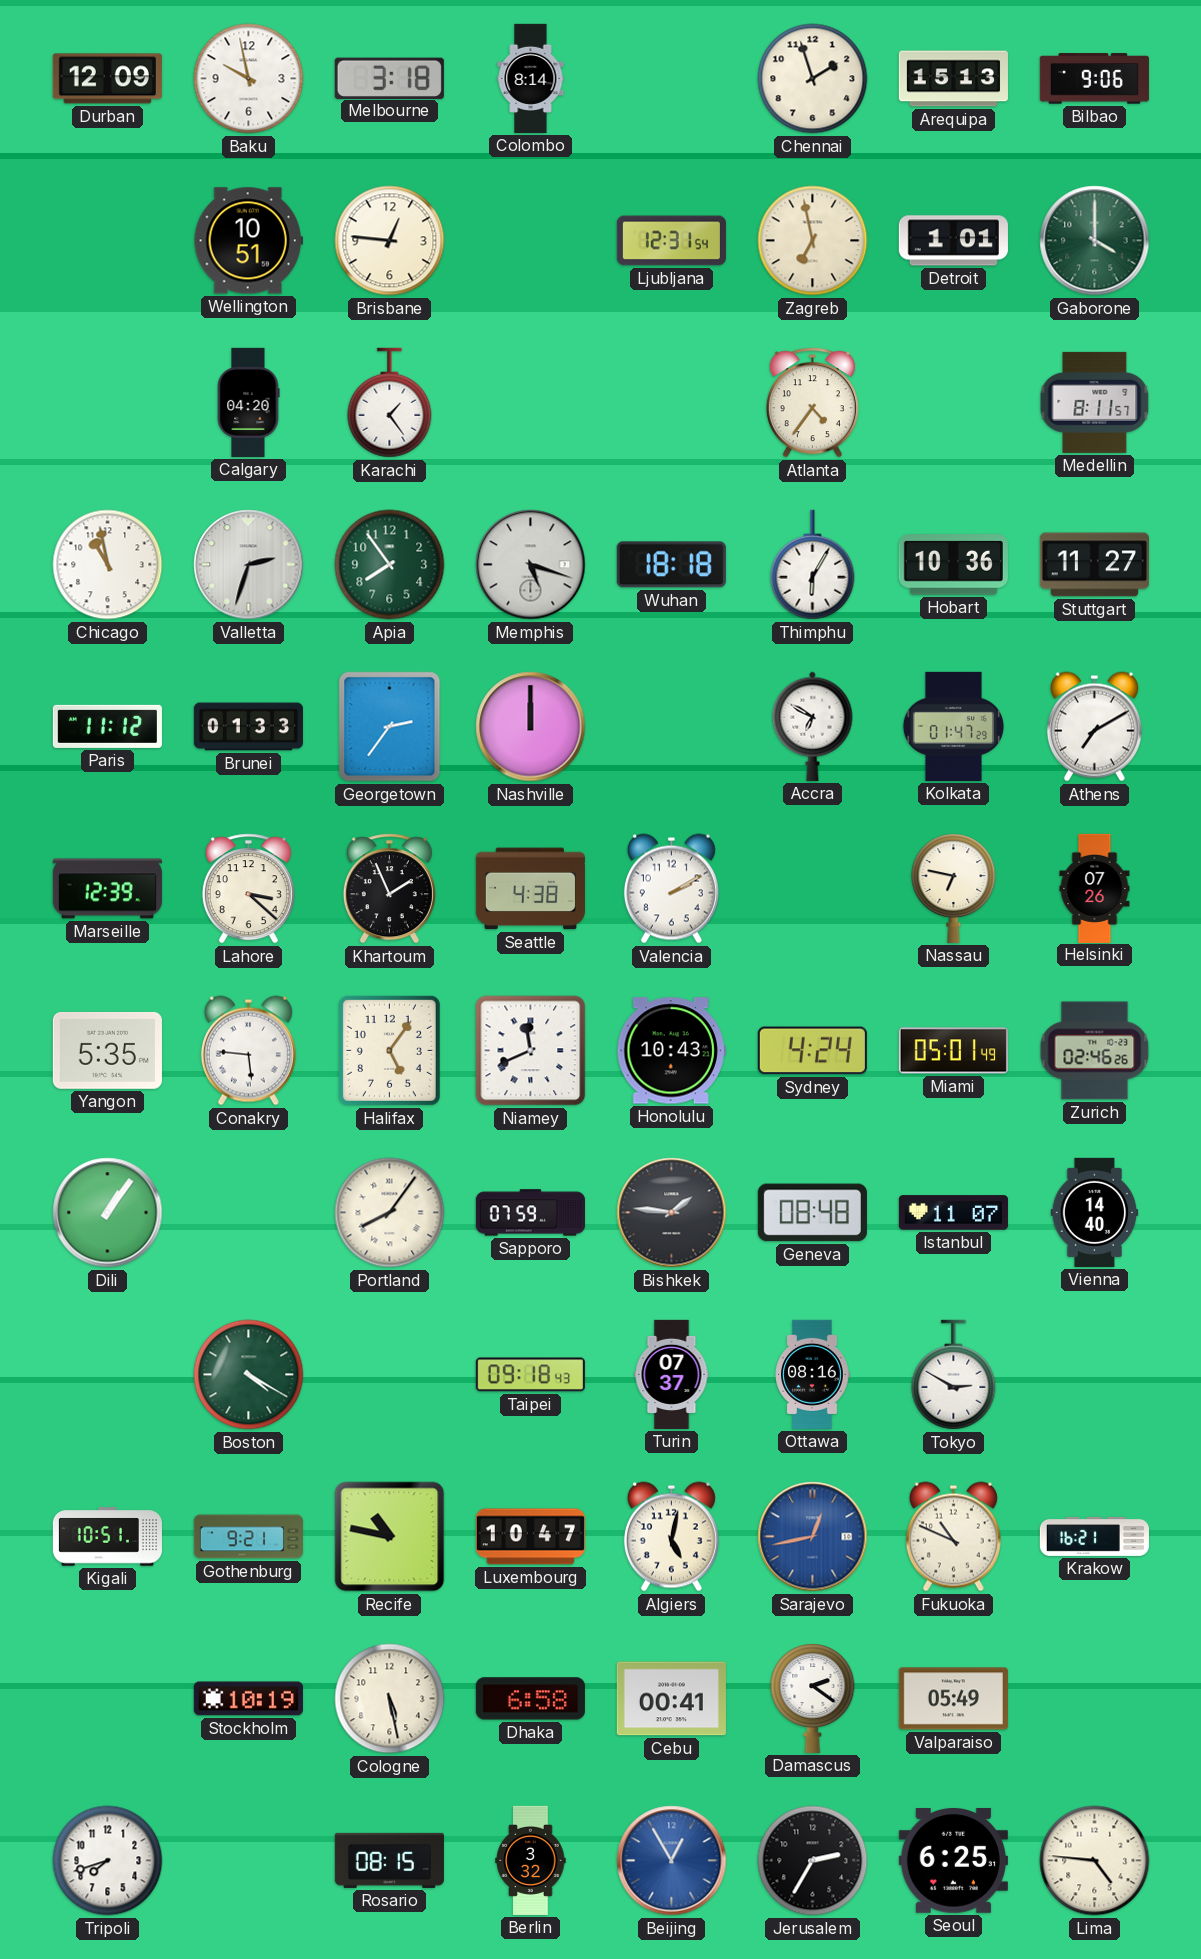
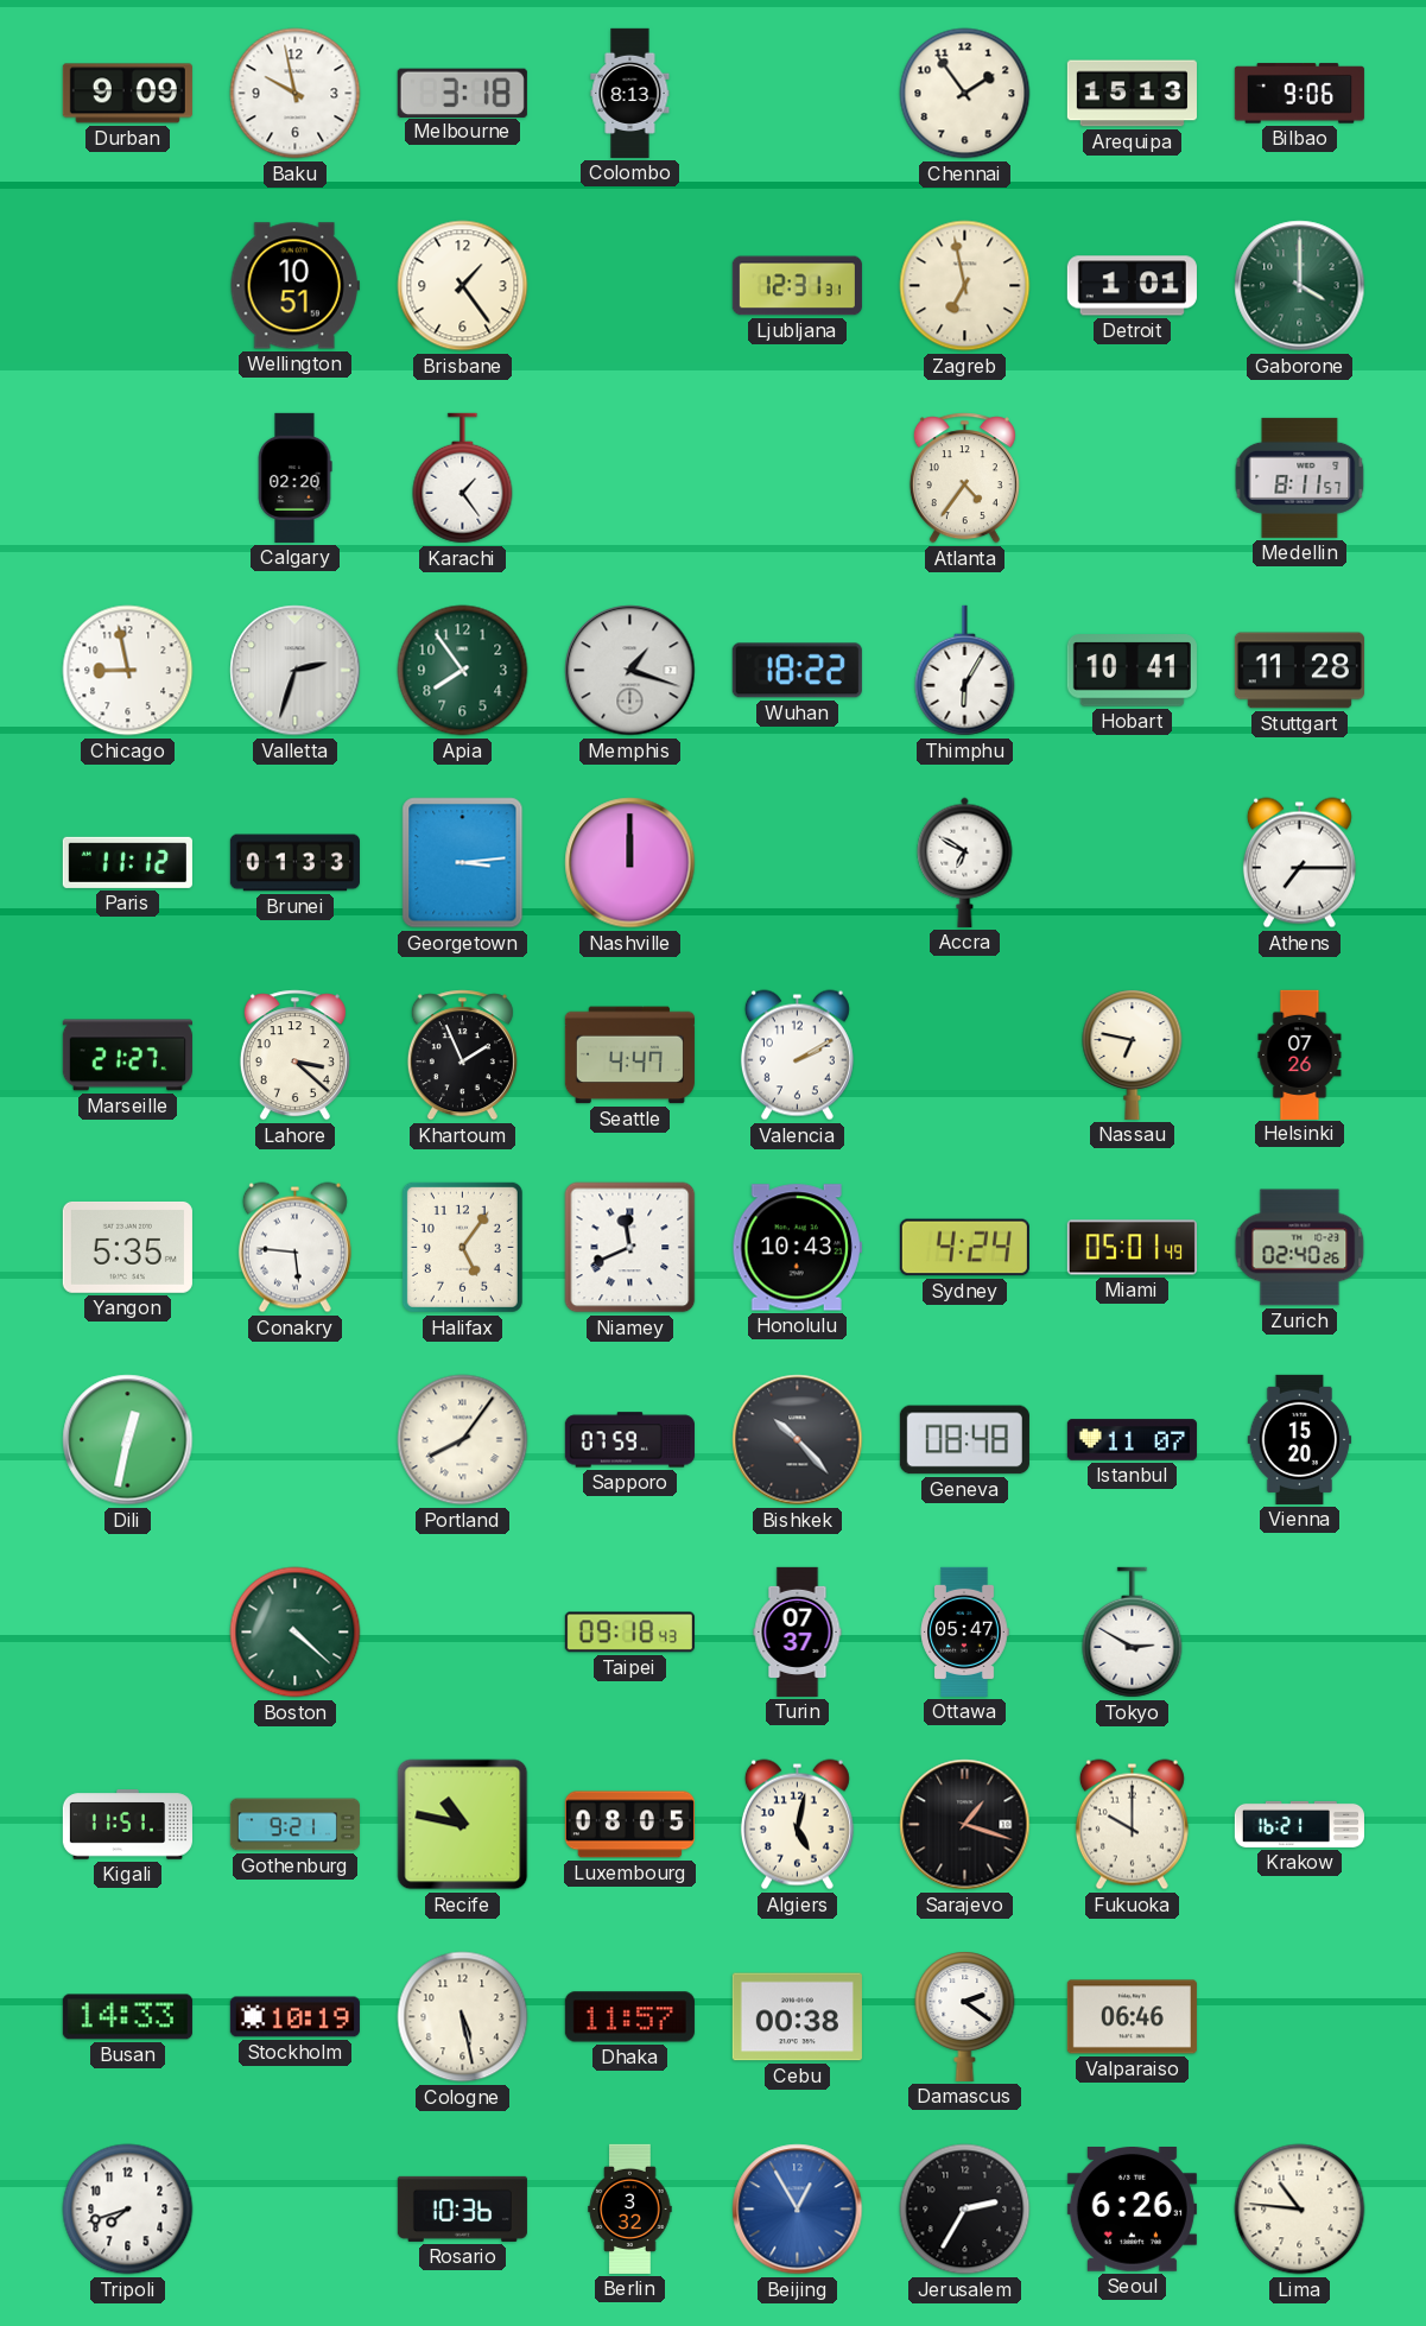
Durban: 12:09 -> 9:09 (127, 94)
Colombo: 8:14 -> 8:13 (630, 93)
Chennai: 1:57 -> 1:54 (965, 94)
Brisbane: 12:46 -> 1:24 (463, 286)
Ljubljana: 12:31:54 -> 12:31:31 (797, 286)
Calgary: 04:20 -> 02:20 (294, 477)
Chicago: 10:58 -> 8:58 (128, 671)
Memphis: 5:18 -> 1:18 (630, 671)
Wuhan: 18:18 -> 18:22 (797, 671)
Hobart: 10:36 -> 10:41 (1132, 671)
Stuttgart: 11:27 -> 11:28 (1299, 671)
Georgetown: 2:36 -> 3:14 (463, 863)
Kolkata: 01:47 -> none (953, 726)
Athens: 7:10 -> 7:15 (1299, 863)
Marseille: 12:39 -> 21:27 (127, 1056)
Seattle: 4:38 -> 4:47 (629, 1056)
Zurich: 02:46 -> 02:40 (1300, 1248)
Dili: 1:06 -> 12:32 (128, 1440)
Bishkek: 1:46 -> 10:23 (798, 1440)
Vienna: 14:40 -> 15:20 (1300, 1439)
Boston: 4:20 -> 4:22 (296, 1633)
Ottawa: 08:16 -> 05:47 (964, 1631)
Kigali: 10:51 -> 11:51 (127, 1825)
Luxembourg: 10:47 -> 08:05 (629, 1825)
Sarajevo: 12:43 -> 1:18 (965, 1825)
Sarajevo dial: blue -> black (965, 1825)
Fukuoka: 10:49 -> 10:00 (1132, 1825)
Busan: none -> 14:33 (127, 2017)
Dhaka: 6:58 -> 11:57 (629, 2017)
Cebu: 00:41 -> 00:38 (797, 2017)
Valparaiso: 05:49 -> 06:46 (1132, 2017)
Rosario: 08:15 -> 10:36 (462, 2208)
Seoul: 6:25 -> 6:26 (1132, 2210)
Lima: 4:46 -> 10:46 (1300, 2210)
